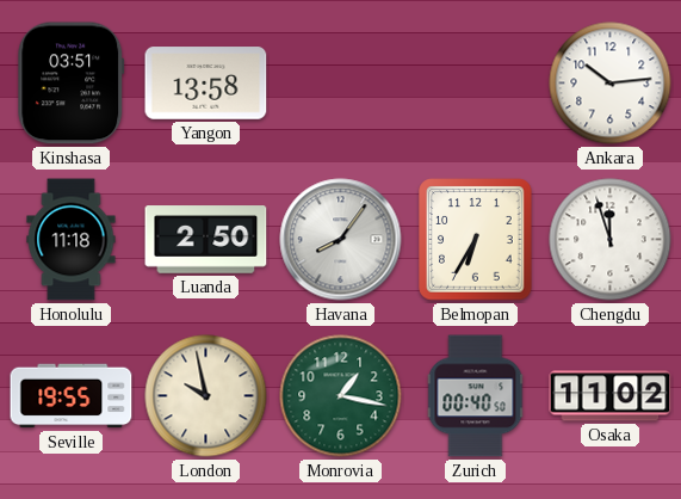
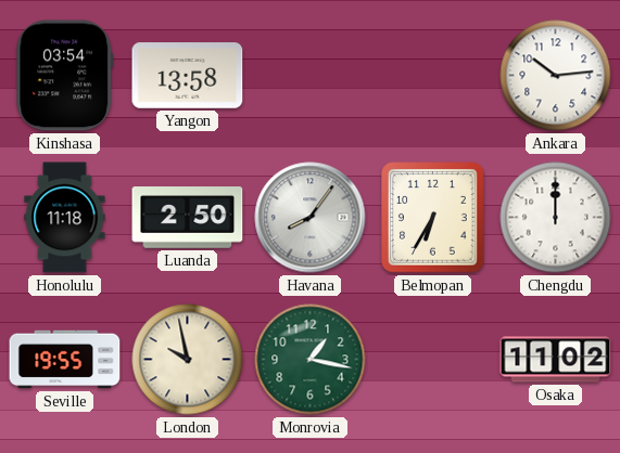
Kinshasa: 03:51 -> 03:54 (65, 76)
Chengdu: 11:57 -> 12:00 (556, 218)
Zurich: 00:40 -> none (476, 396)
